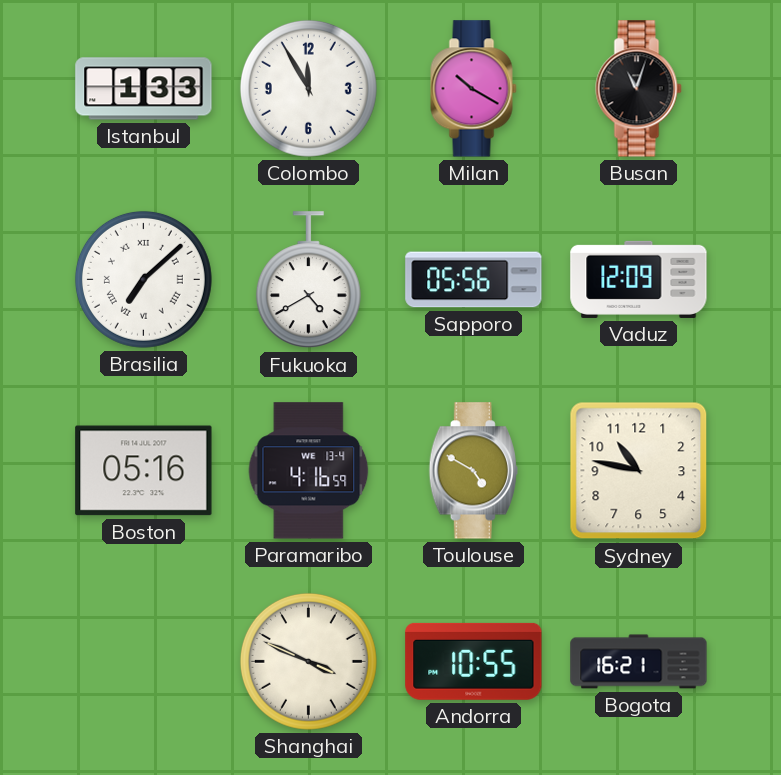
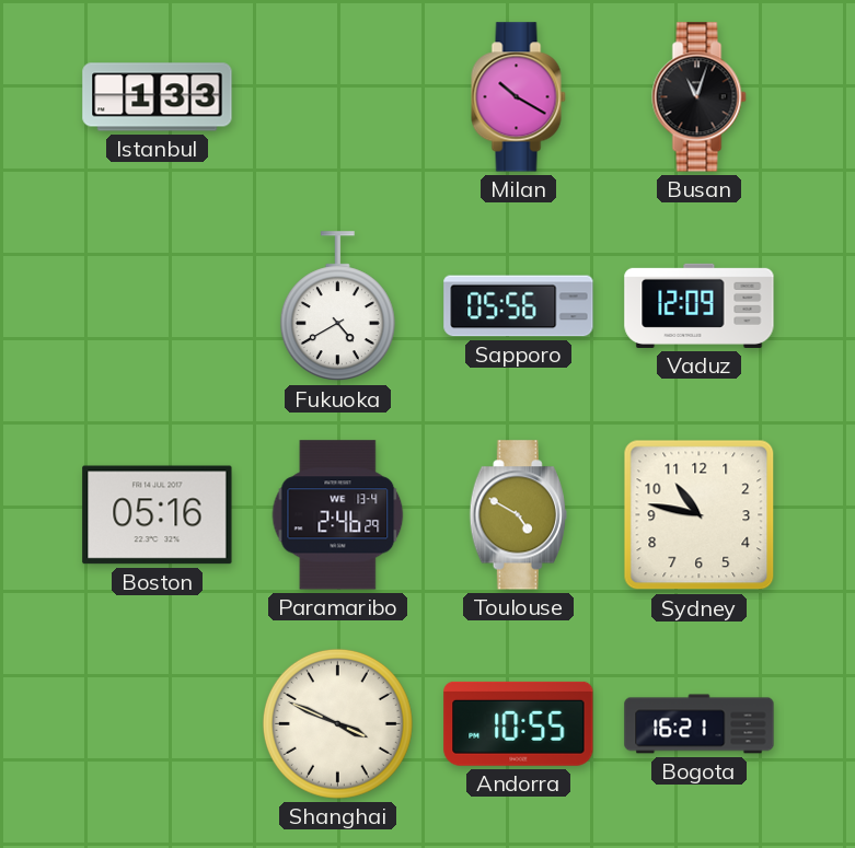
Colombo: 11:55 -> none (308, 88)
Brasilia: 7:08 -> none (143, 279)
Paramaribo: 4:16 -> 2:46 (338, 515)
